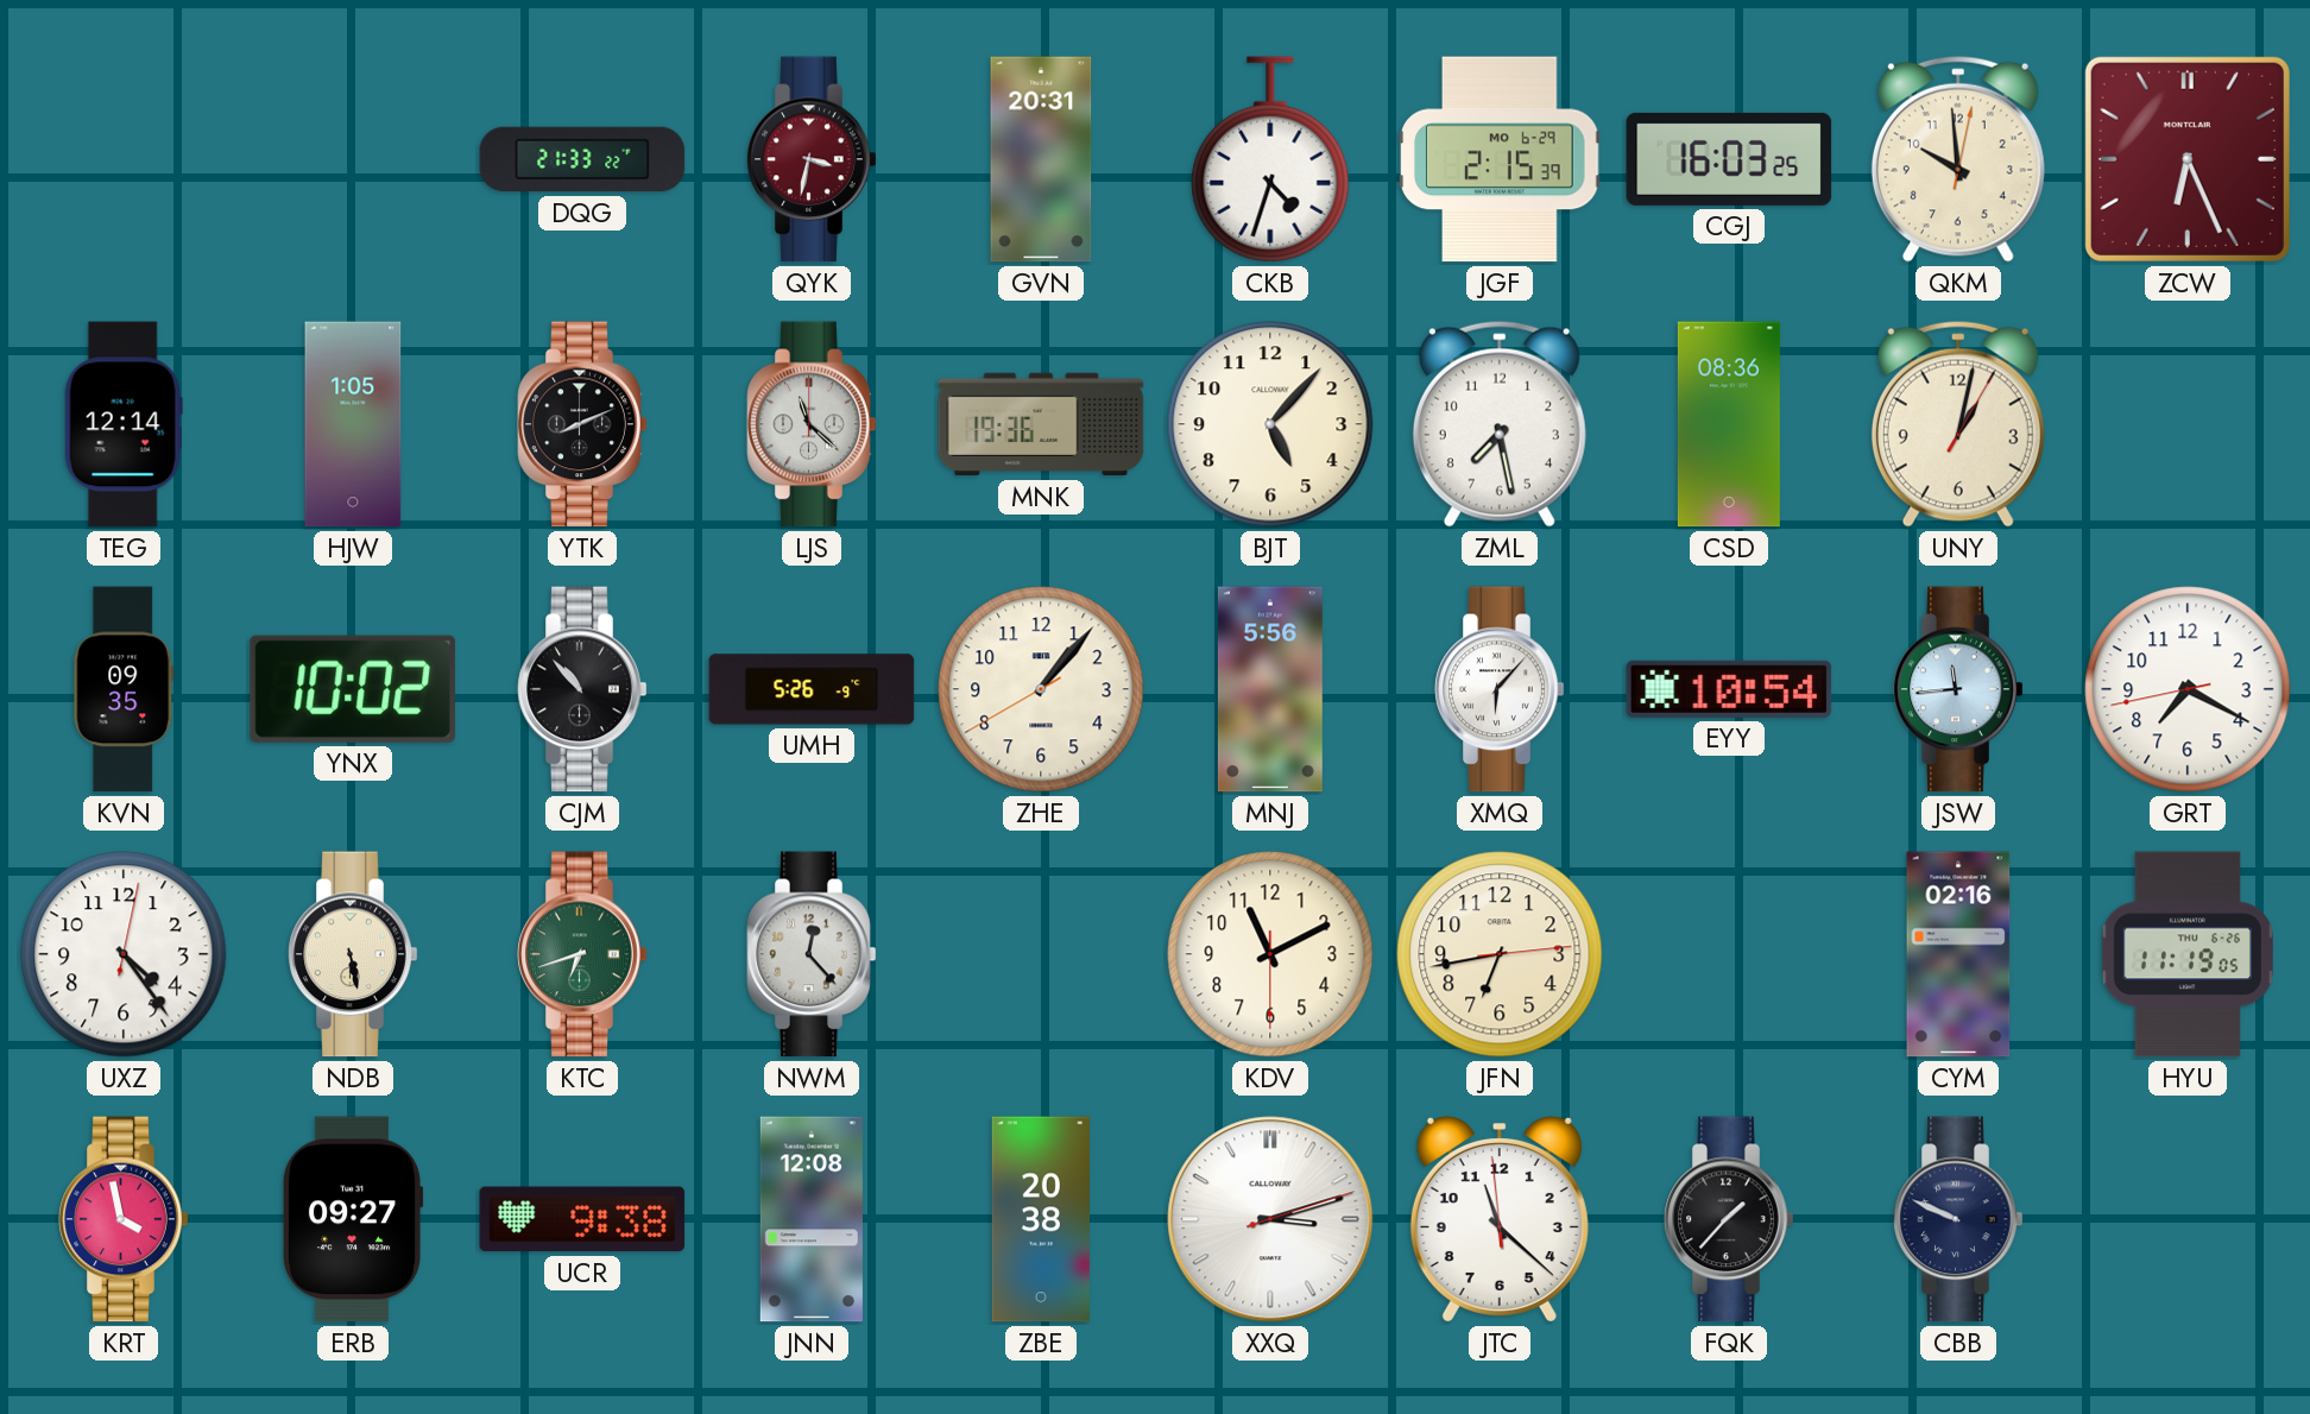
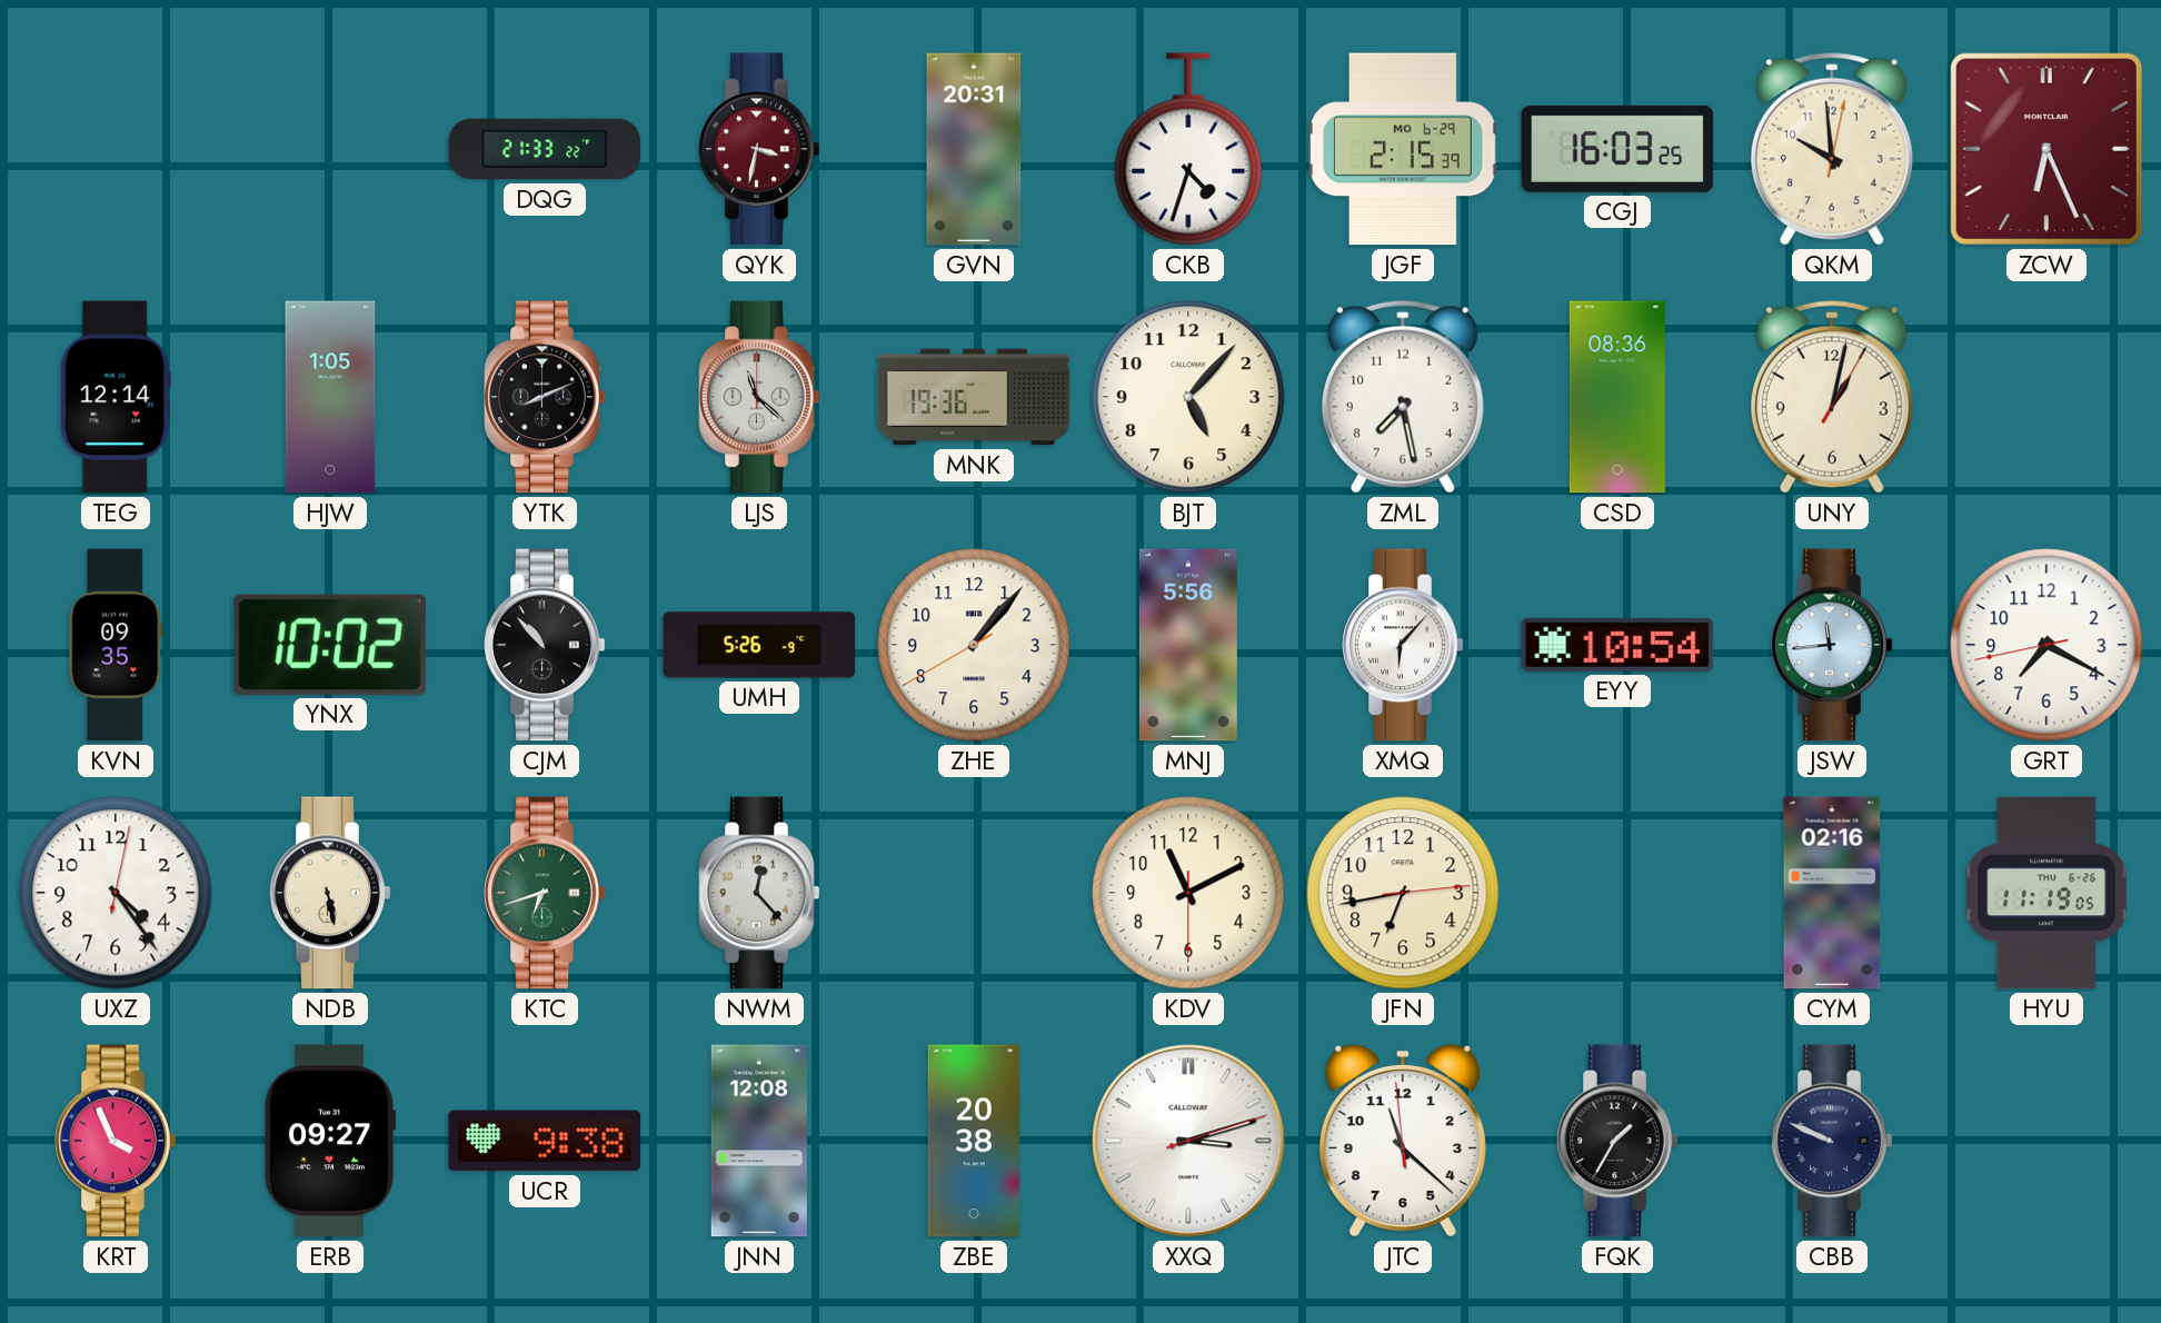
KRT: 3:58 -> 3:56 (116, 1141)
FQK: 1:37 -> 1:35 (1617, 1141)
